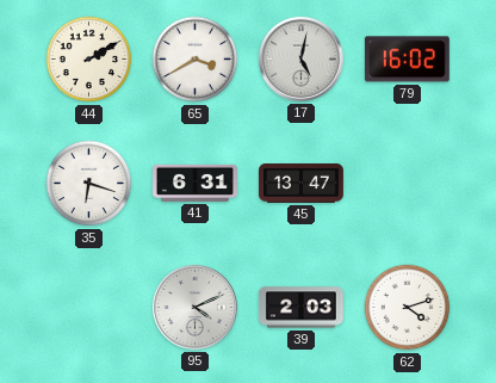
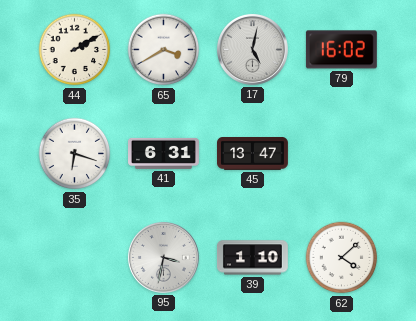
95: 4:11 -> 3:32 (163, 257)
39: 2:03 -> 1:10 (252, 258)
62: 4:12 -> 4:08 (342, 258)
